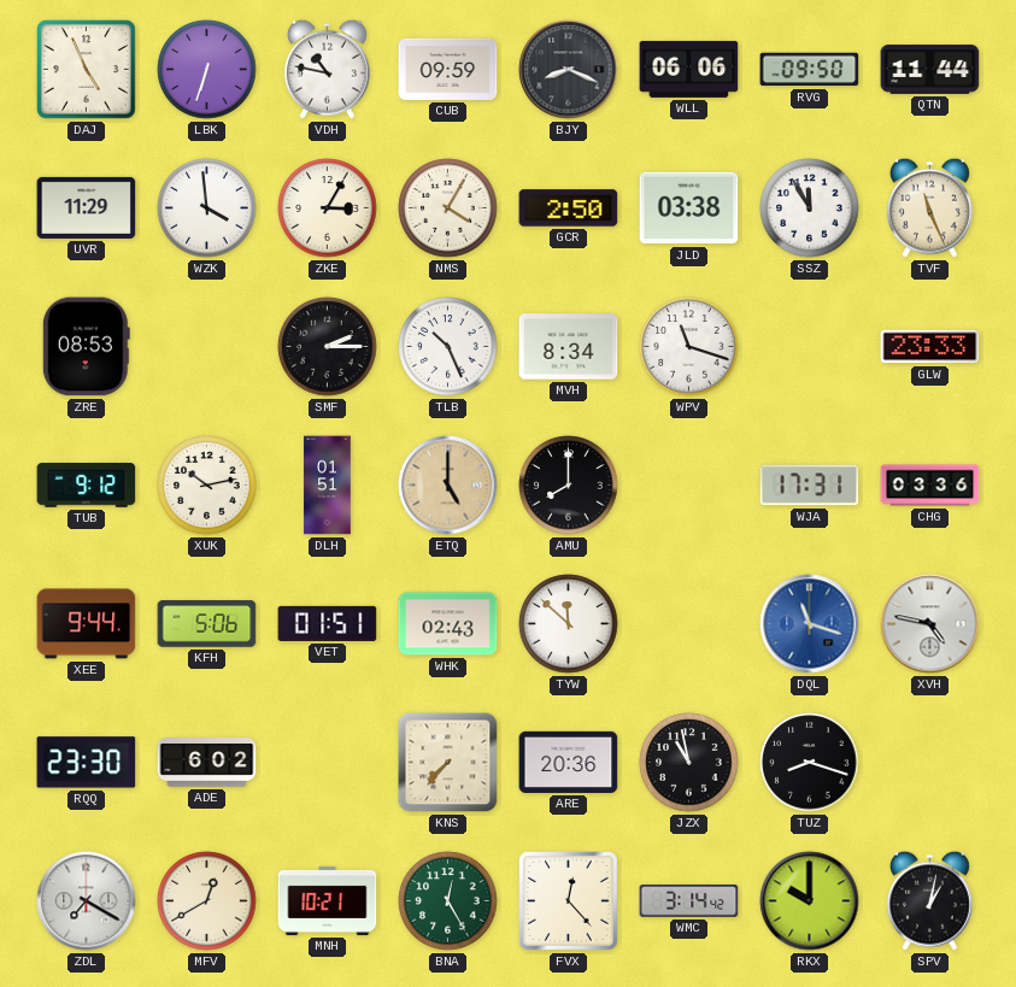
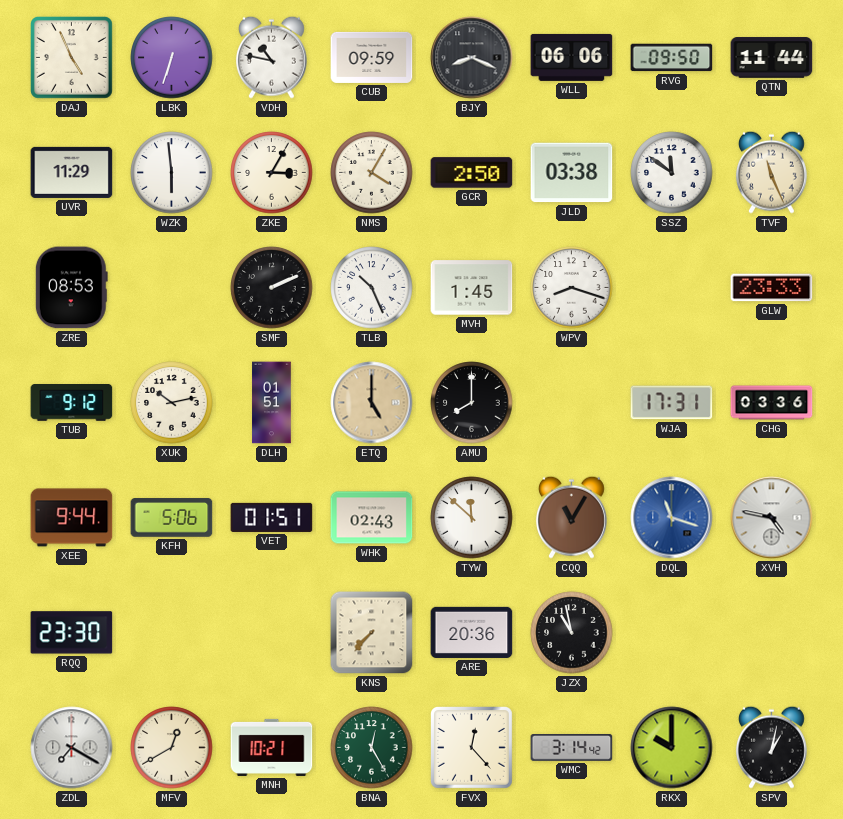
WZK: 3:59 -> 5:59 (172, 173)
SSZ: 11:55 -> 11:51 (672, 173)
SMF: 2:15 -> 2:11 (272, 288)
MVH: 8:34 -> 1:45 (472, 288)
WPV: 11:18 -> 8:18 (572, 288)
CQQ: none -> 11:05 (571, 517)
ADE: 6:02 -> none (207, 763)
TUZ: 8:18 -> none (810, 763)
